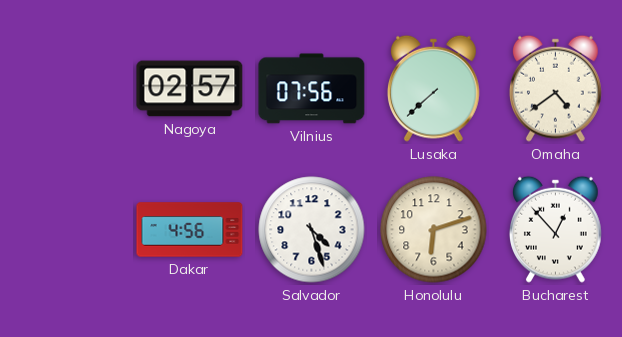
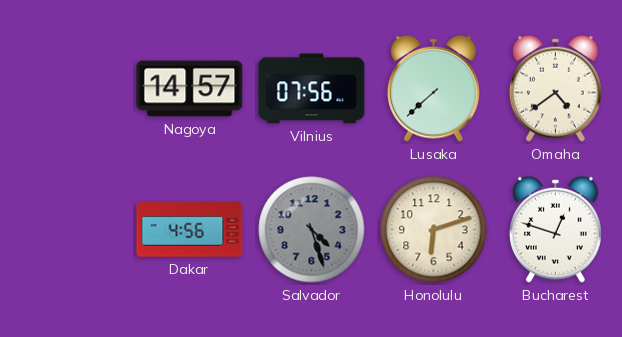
Nagoya: 02:57 -> 14:57 (190, 89)
Salvador dial: white -> grey (312, 230)
Bucharest: 12:53 -> 12:48 (556, 229)
